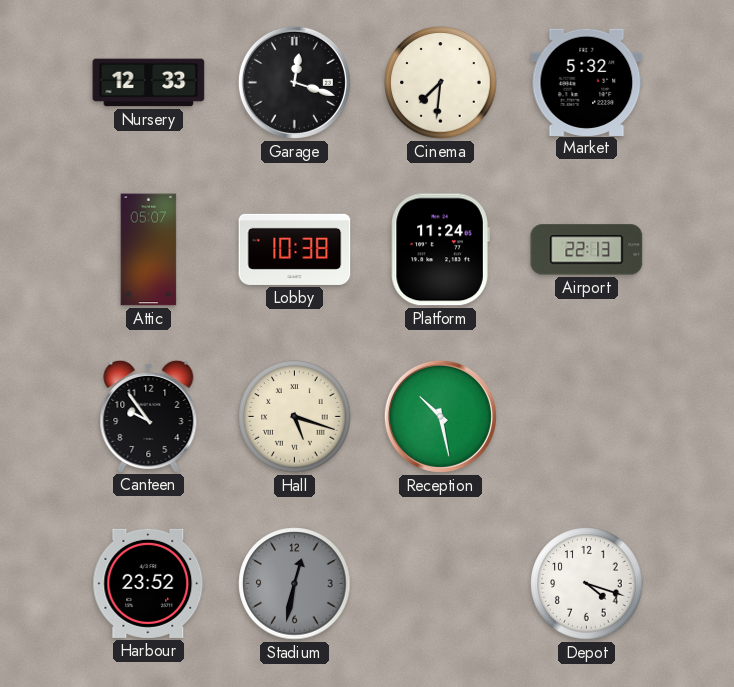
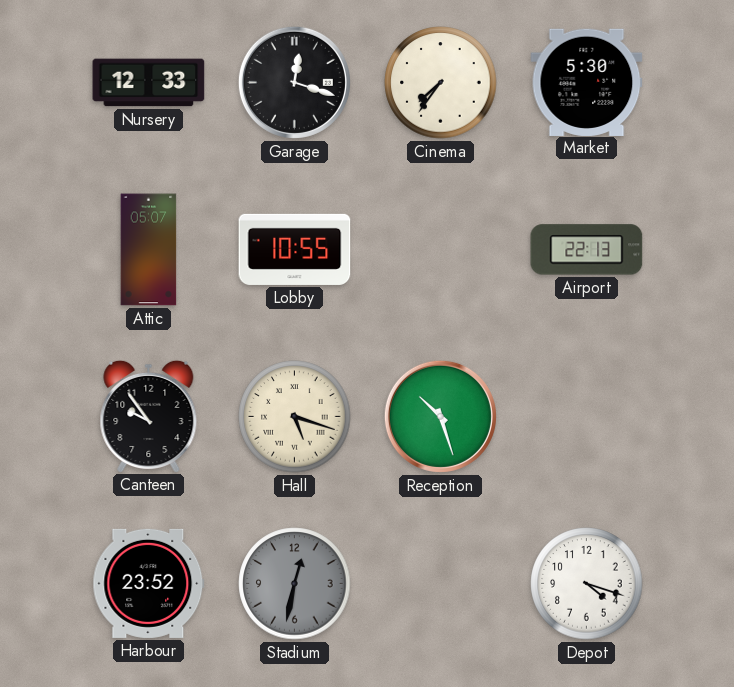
Cinema: 7:31 -> 7:36 (441, 83)
Market: 5:32 -> 5:30 (587, 82)
Lobby: 10:38 -> 10:55 (295, 249)
Platform: 11:24 -> none (440, 250)
Reception: 10:28 -> 10:27 (440, 416)
